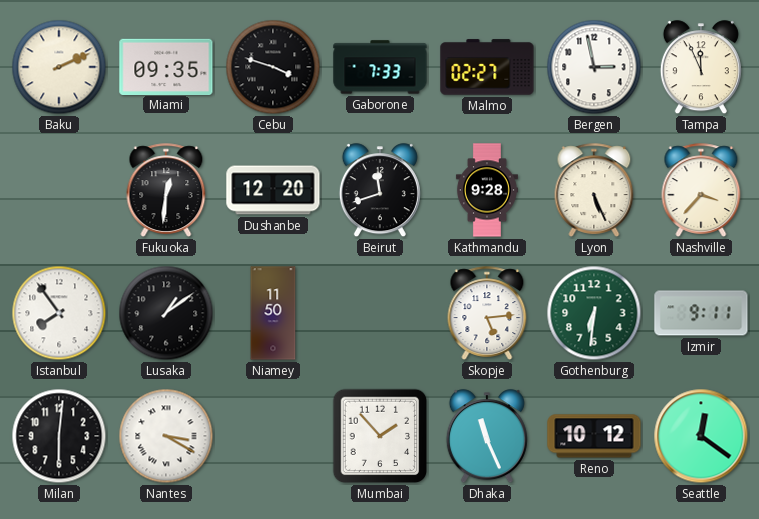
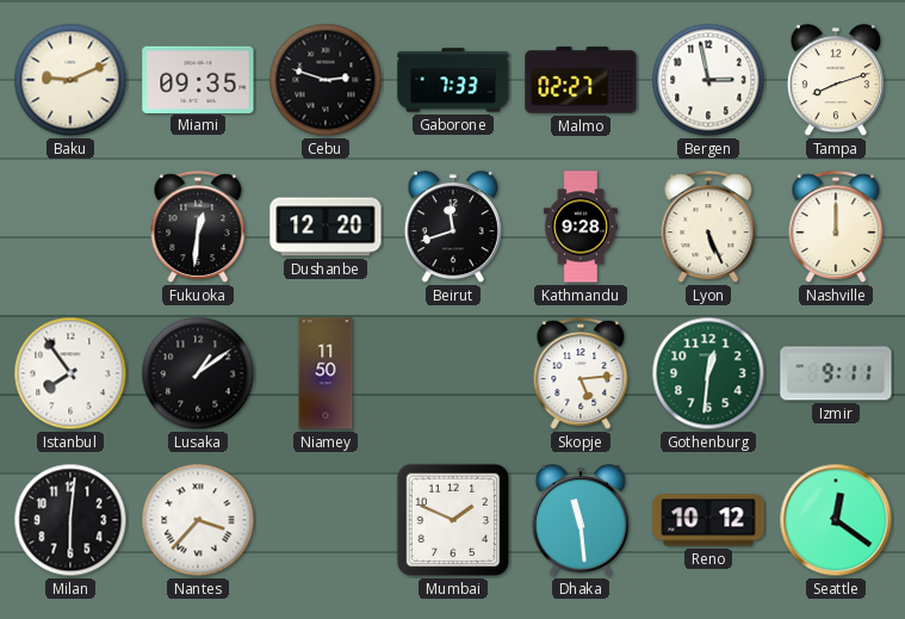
Baku: 2:11 -> 9:11 (70, 80)
Cebu: 3:48 -> 2:48 (326, 80)
Tampa: 11:56 -> 8:12 (836, 81)
Nashville: 3:37 -> 12:00 (836, 227)
Gothenburg: 6:31 -> 12:31 (708, 373)
Nantes: 3:20 -> 3:37 (198, 520)
Mumbai: 1:53 -> 1:49 (453, 520)
Dhaka: 11:26 -> 11:29 (581, 521)
